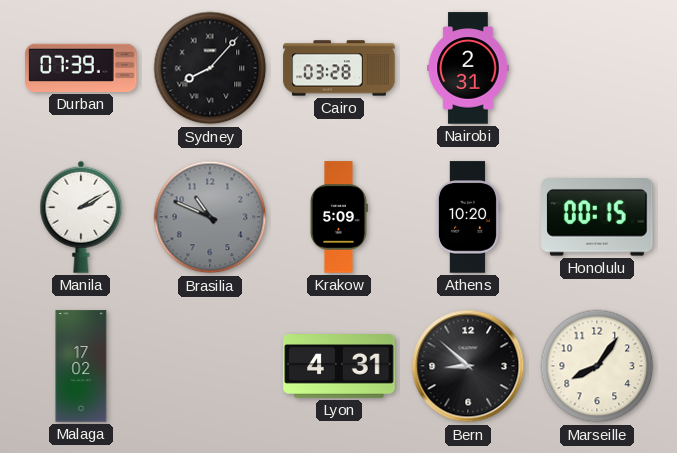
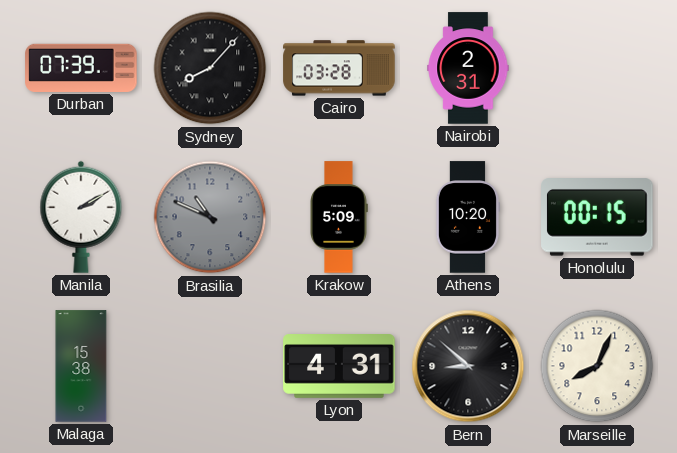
Malaga: 17:02 -> 15:38 (81, 366)
Marseille: 8:06 -> 8:04 (597, 366)
